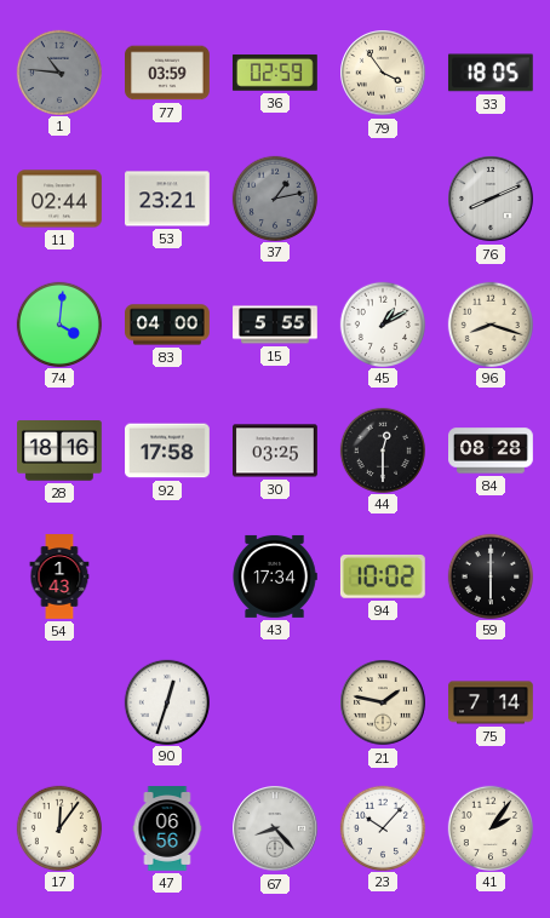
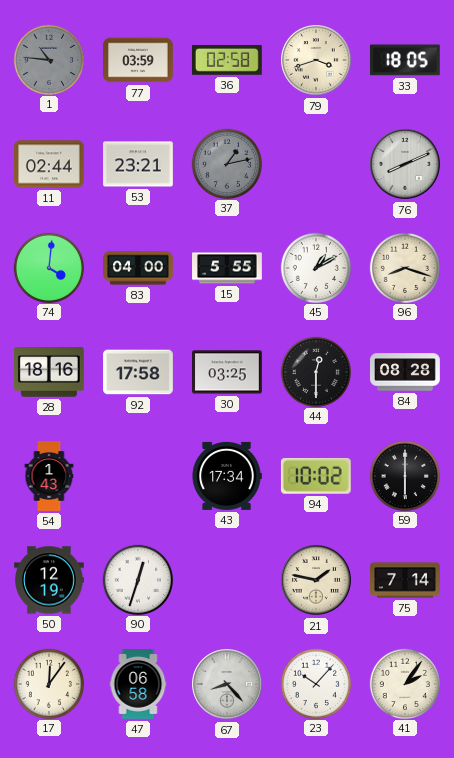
36: 02:59 -> 02:58 (227, 60)
79: 3:54 -> 3:42 (316, 60)
50: none -> 12:19 (50, 580)
47: 06:56 -> 06:58 (138, 684)
